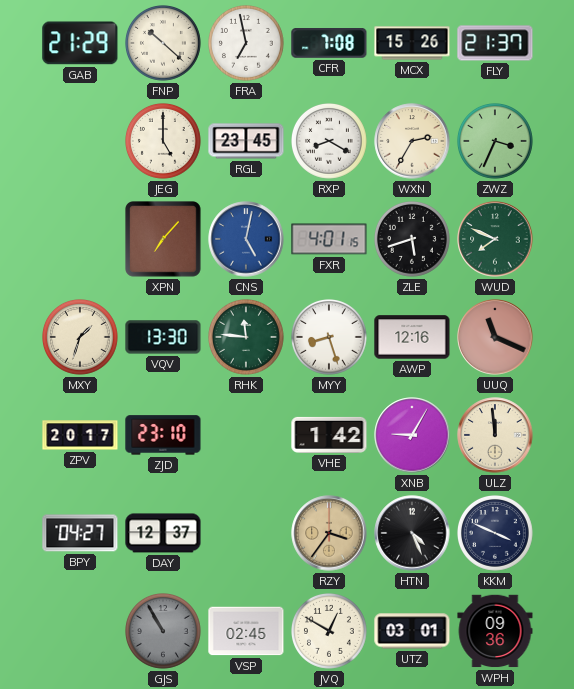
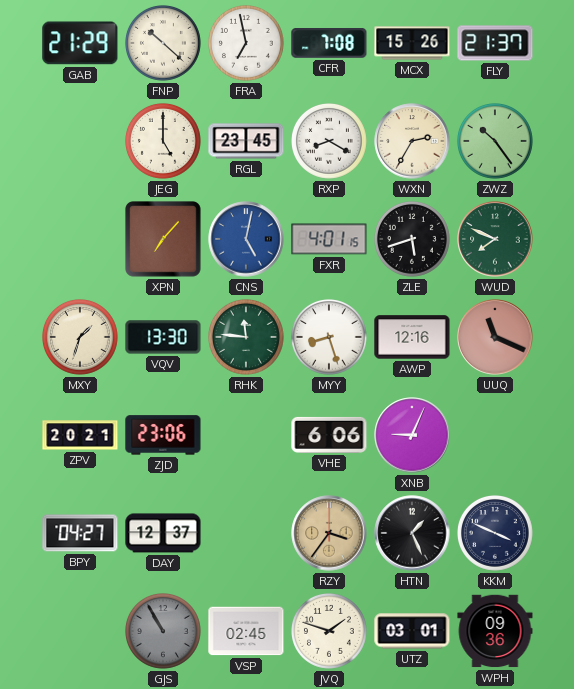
ZWZ: 3:34 -> 10:24 (496, 142)
ZPV: 20:17 -> 20:21 (80, 435)
ZJD: 23:10 -> 23:06 (163, 435)
VHE: 1:42 -> 6:06 (329, 435)
XNB: 9:05 -> 9:04 (412, 435)
ULZ: 11:59 -> none (495, 435)
HTN: 4:26 -> 1:26 (412, 533)
JVQ: 12:50 -> 1:48 (330, 632)
